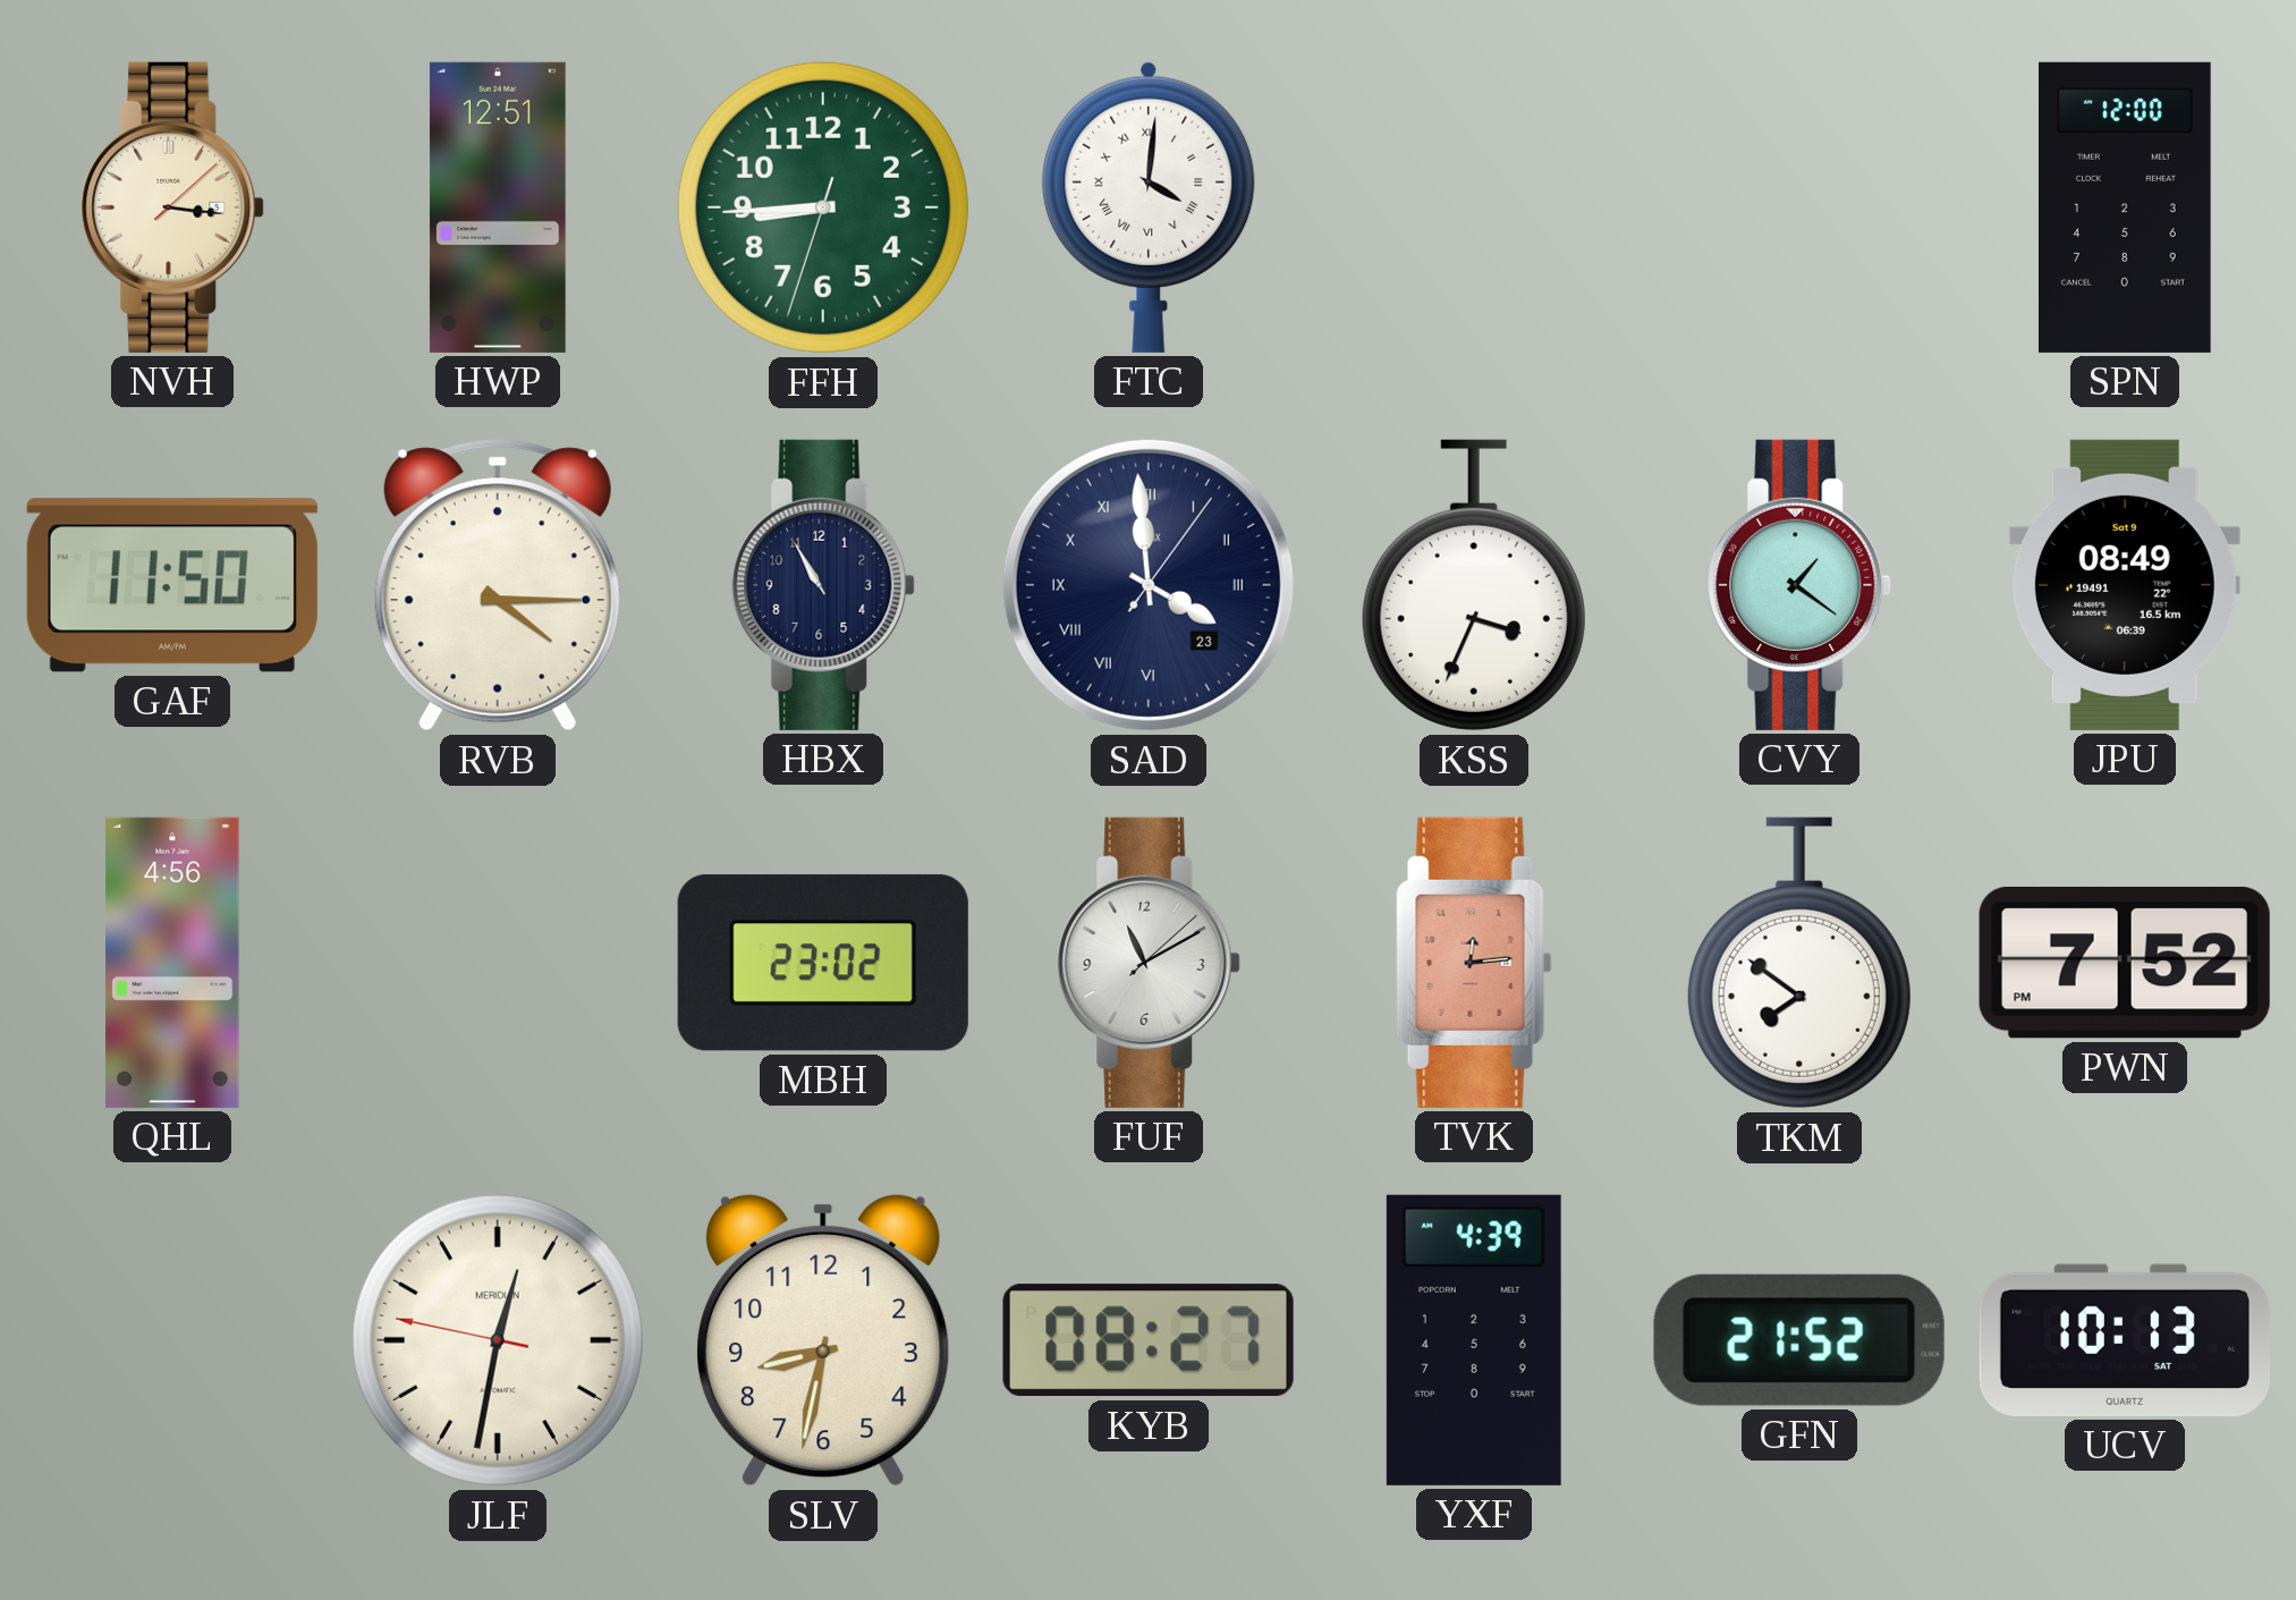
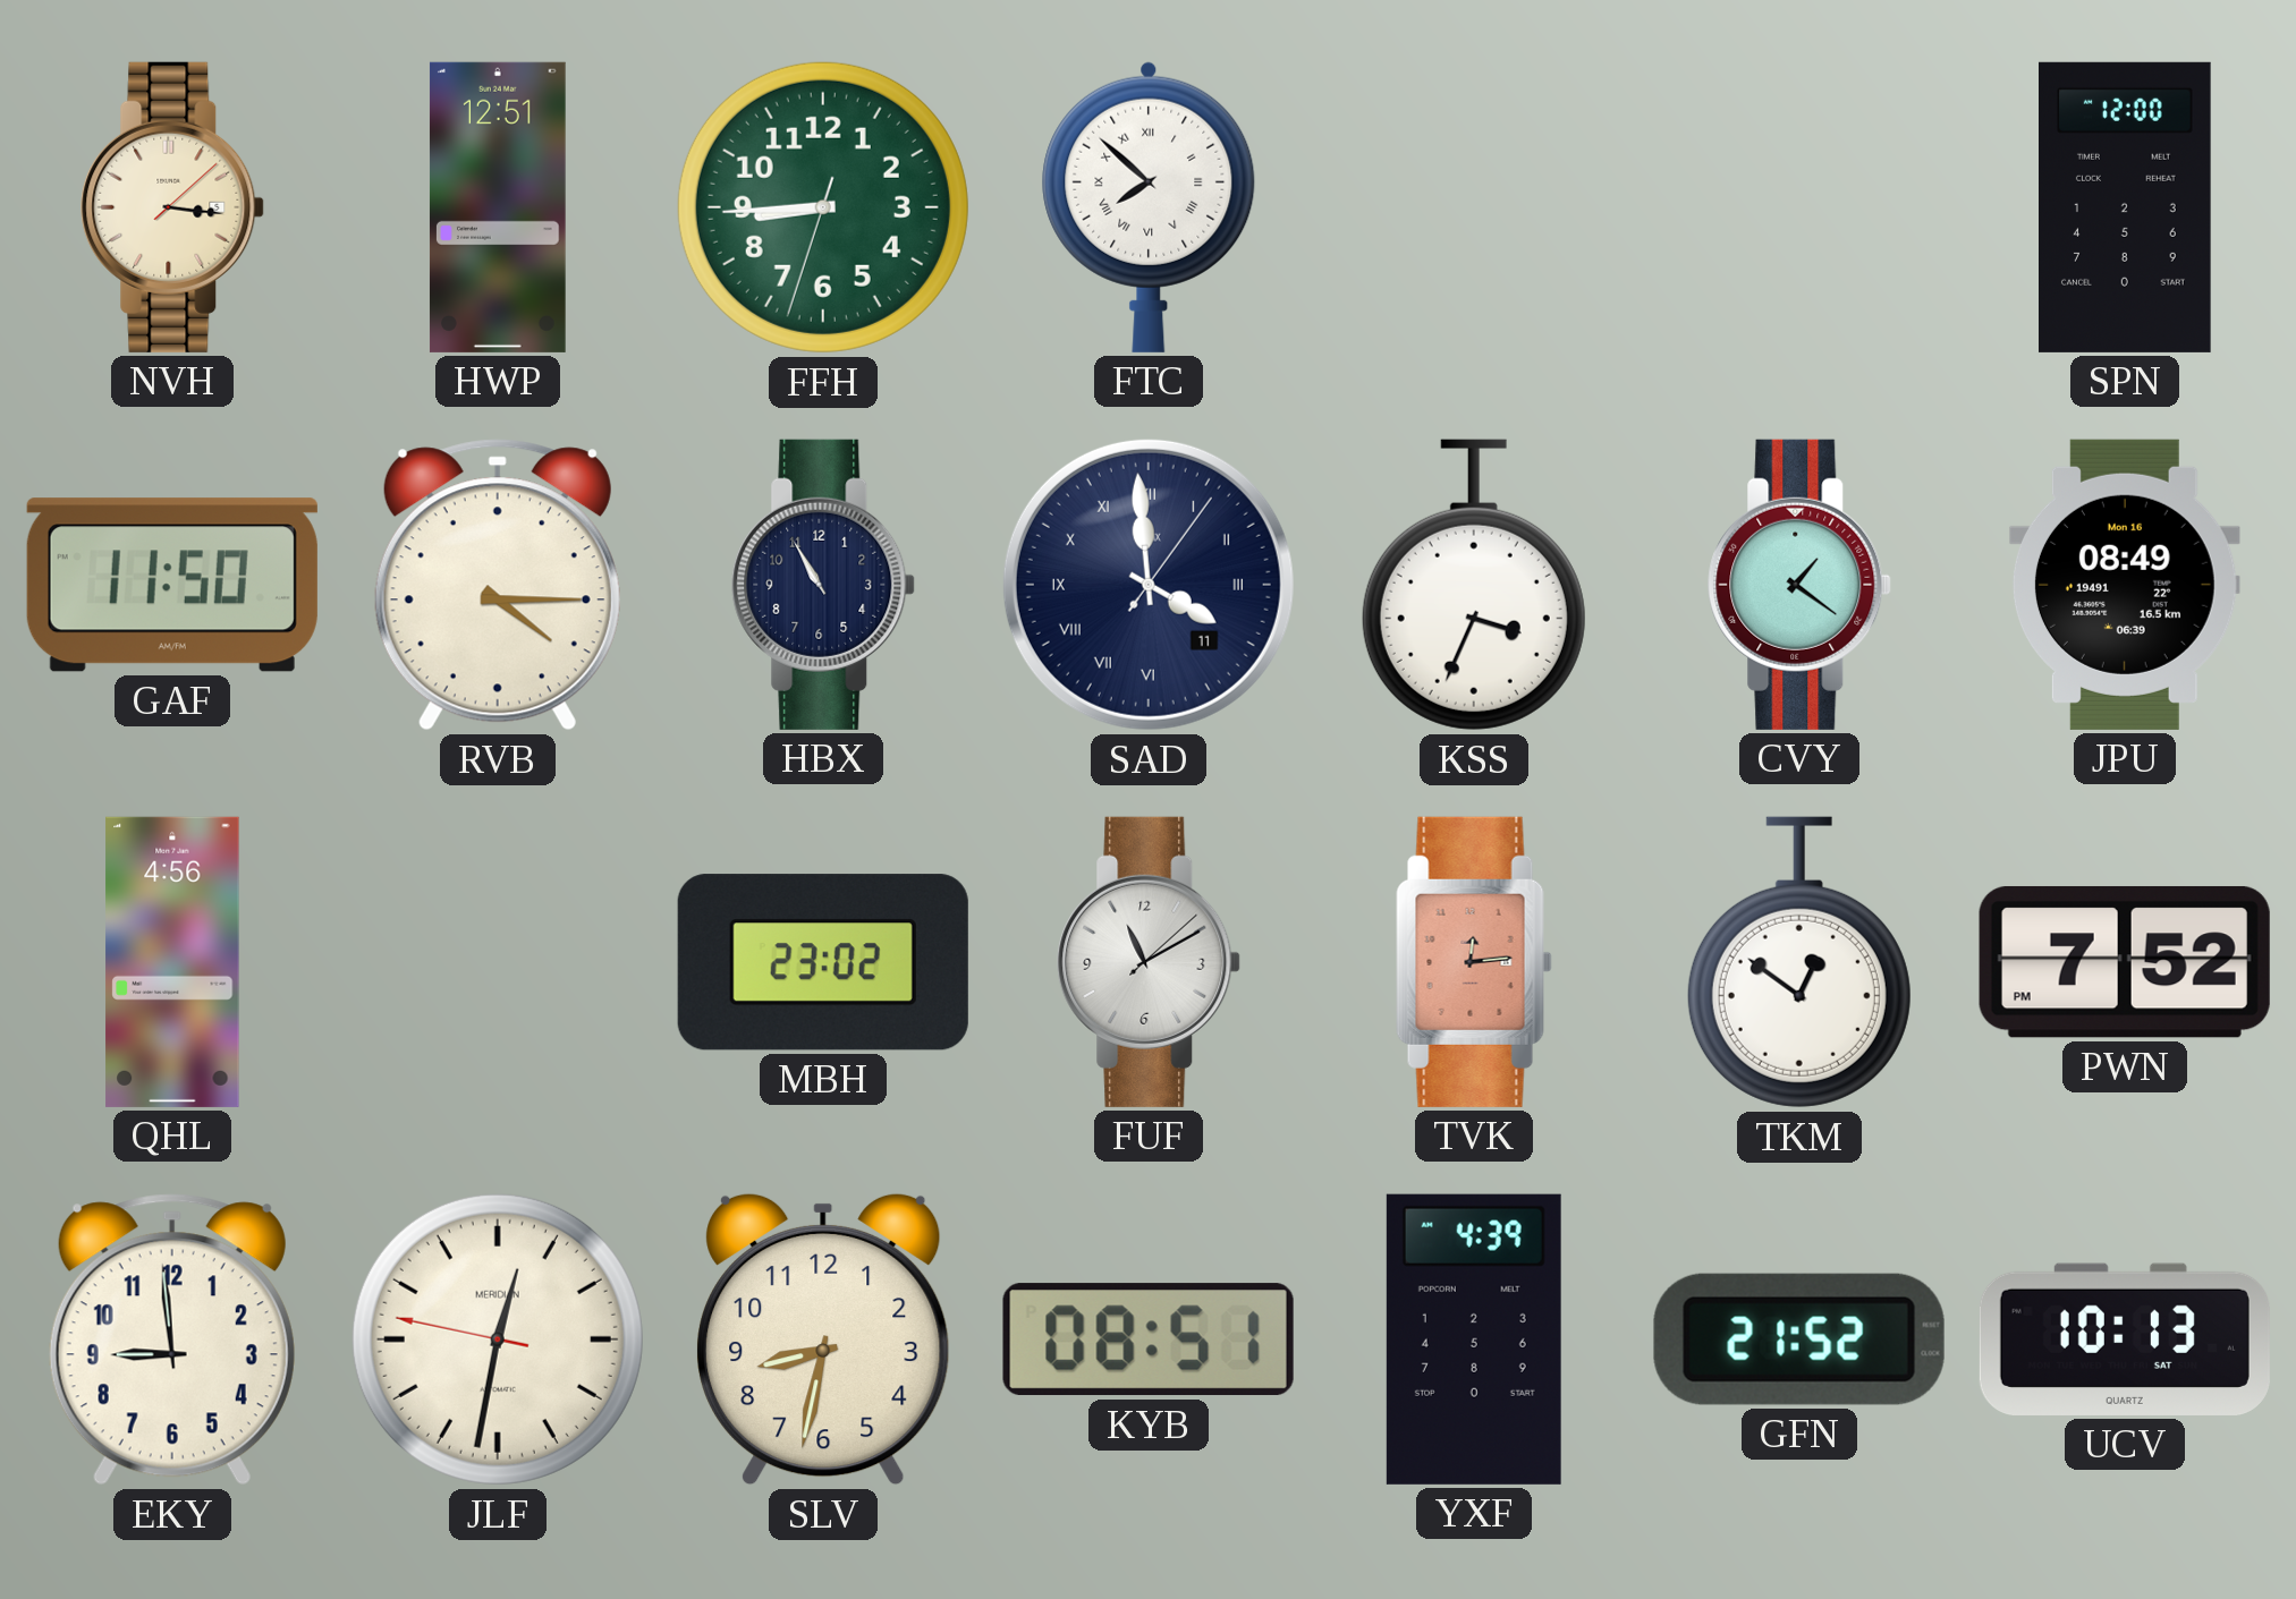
FTC: 4:01 -> 7:52 (1149, 207)
SAD date: 23 -> 11 (1149, 585)
JPU date: Sat 9 -> Mon 16 (2125, 585)
TKM: 7:51 -> 12:51 (1799, 962)
EKY: none -> 8:59 (172, 1339)
KYB: 08:27 -> 08:51 (1149, 1339)
